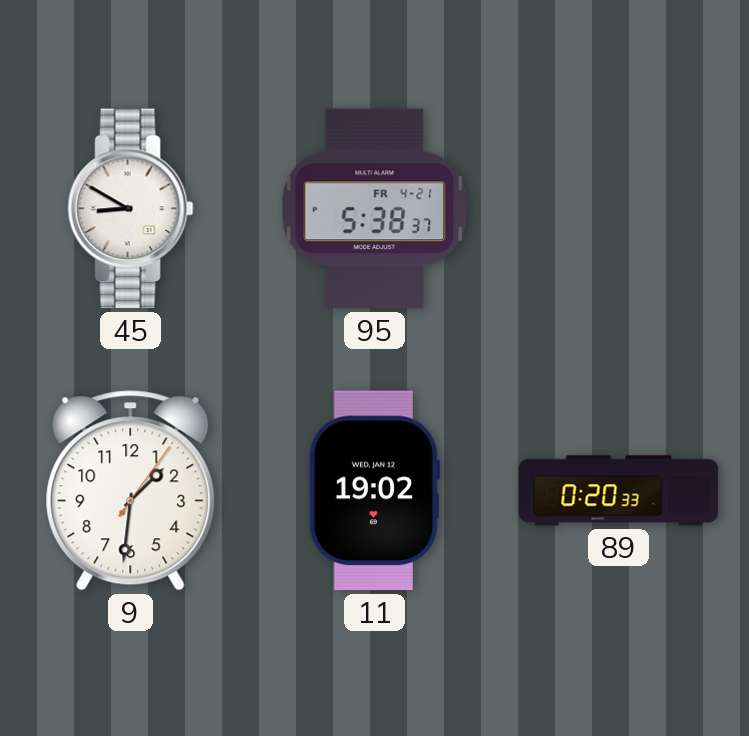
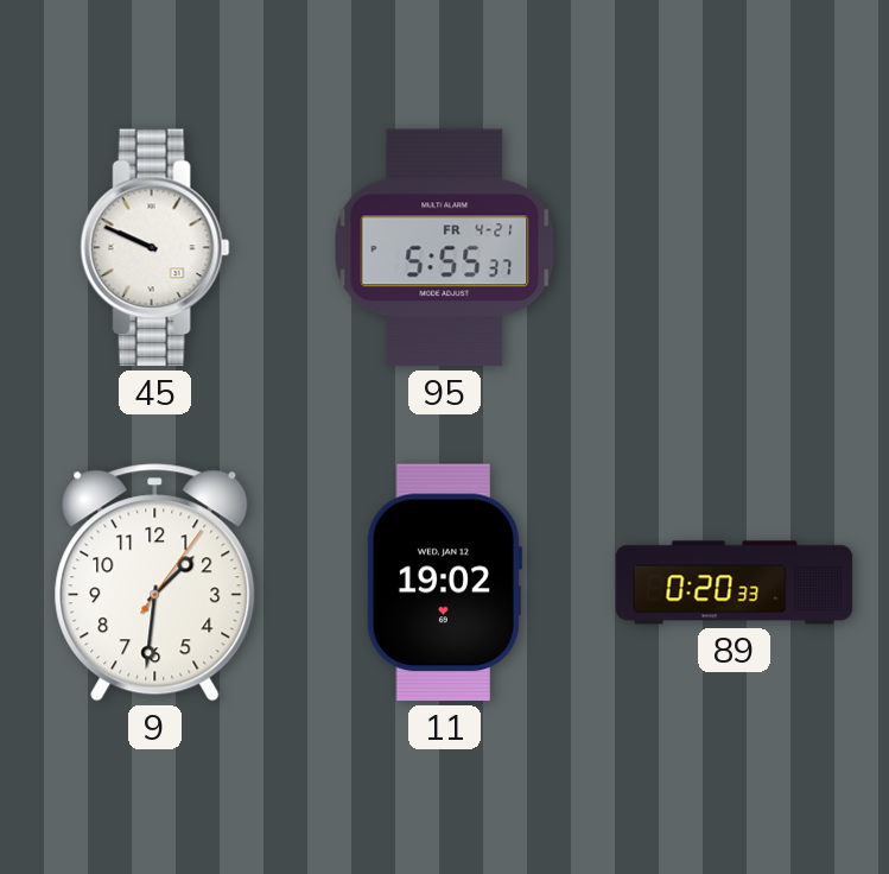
45: 8:50 -> 9:49 (154, 248)
95: 5:38 -> 5:55 (445, 248)
